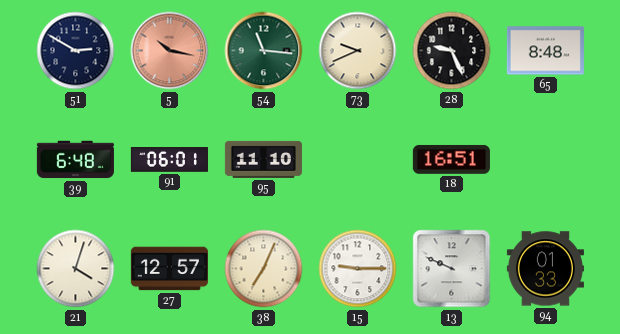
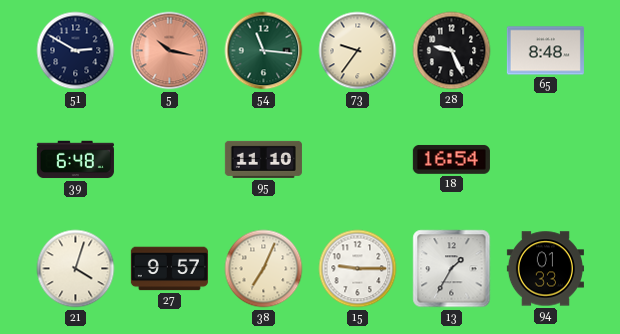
73: 9:41 -> 9:36 (358, 51)
91: 06:01 -> none (169, 160)
18: 16:51 -> 16:54 (451, 159)
27: 12:57 -> 9:57 (169, 269)
13: 9:49 -> 1:35 (452, 269)
